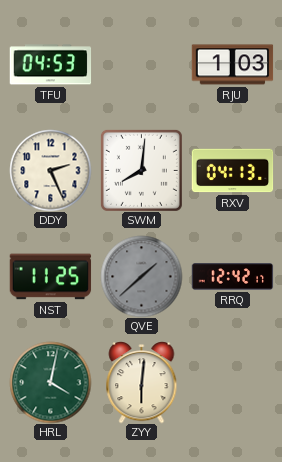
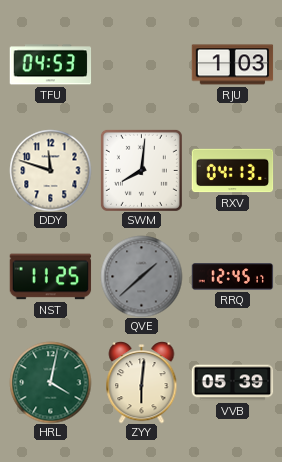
DDY: 2:26 -> 11:48 (50, 170)
RRQ: 12:42 -> 12:45 (232, 277)
VVB: none -> 05:39 (232, 383)
